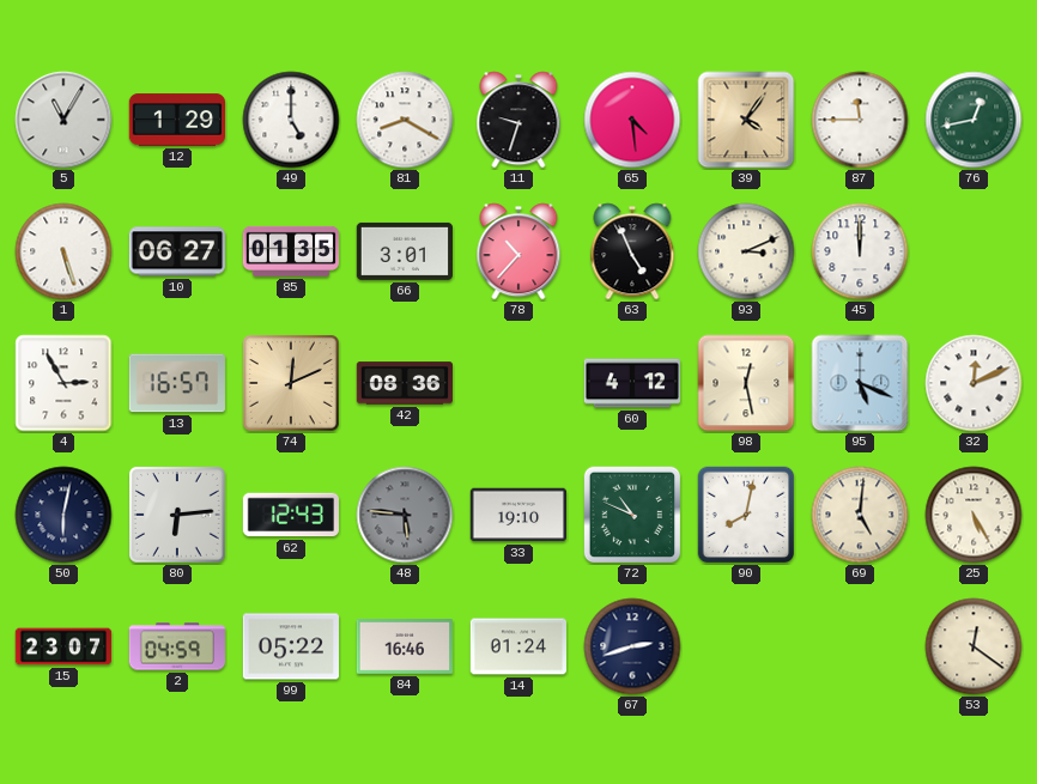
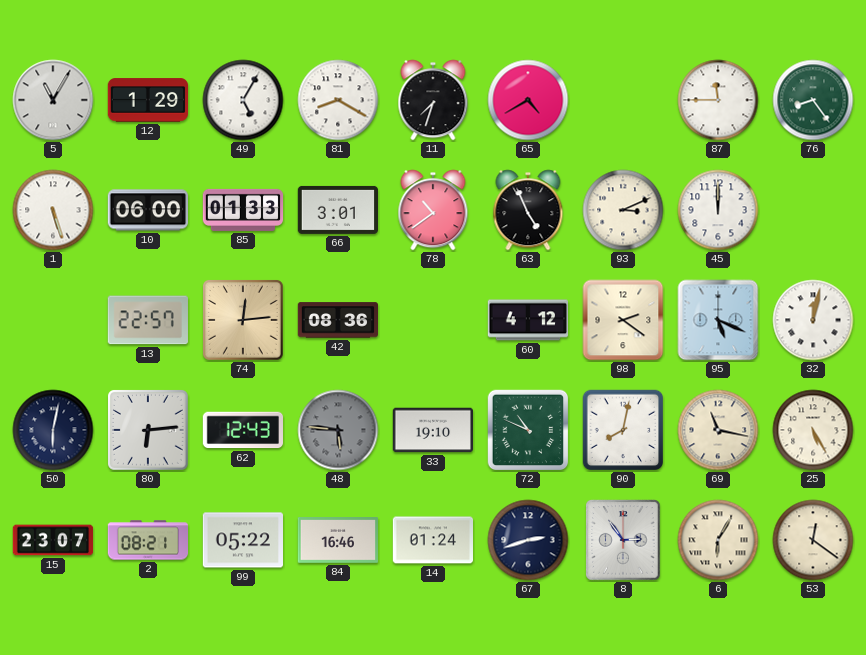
49: 5:00 -> 5:05 (243, 100)
11: 9:33 -> 7:33 (433, 100)
65: 4:29 -> 4:40 (528, 100)
39: 4:06 -> none (746, 120)
76: 12:43 -> 8:24 (813, 100)
10: 06:27 -> 06:00 (148, 210)
85: 01:35 -> 01:33 (243, 210)
78: 10:37 -> 10:39 (433, 210)
4: 2:55 -> none (63, 383)
13: 16:57 -> 22:57 (148, 320)
74: 12:11 -> 12:14 (243, 320)
98: 12:28 -> 2:21 (623, 320)
32: 12:11 -> 12:02 (813, 320)
69: 5:01 -> 11:17 (718, 430)
2: 04:59 -> 08:21 (148, 540)
8: none -> 2:54 (623, 540)
6: none -> 6:05 (718, 540)
